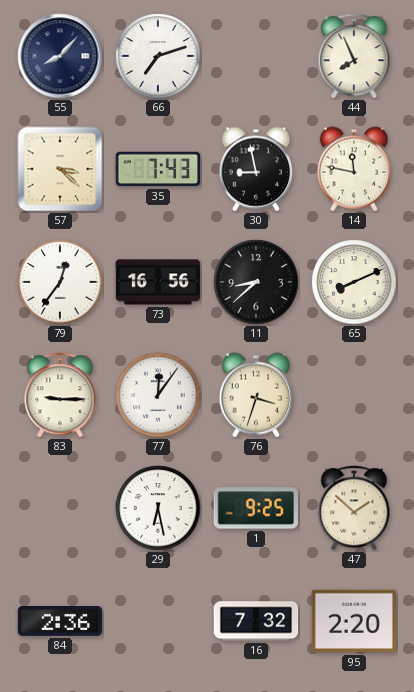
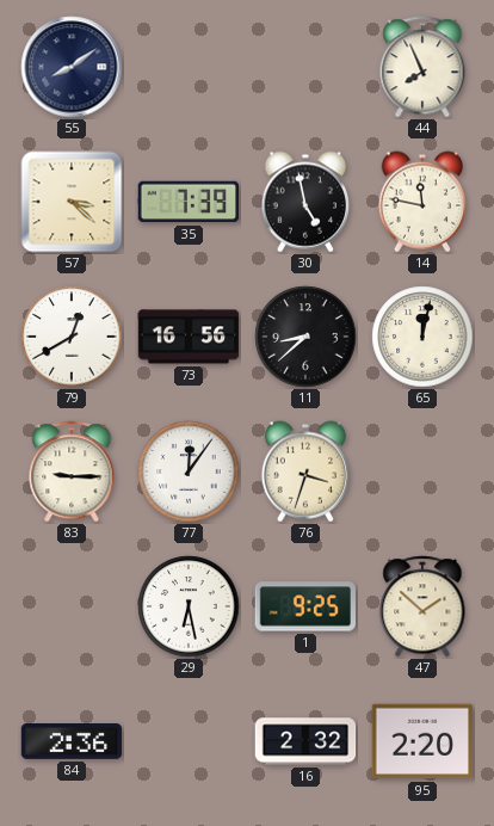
55: 8:07 -> 8:09 (72, 67)
66: 7:12 -> none (158, 56)
35: 7:43 -> 7:39 (189, 202)
30: 8:58 -> 4:58 (304, 202)
79: 12:36 -> 12:40 (72, 337)
65: 8:11 -> 12:02 (422, 337)
16: 7:32 -> 2:32 (305, 741)
